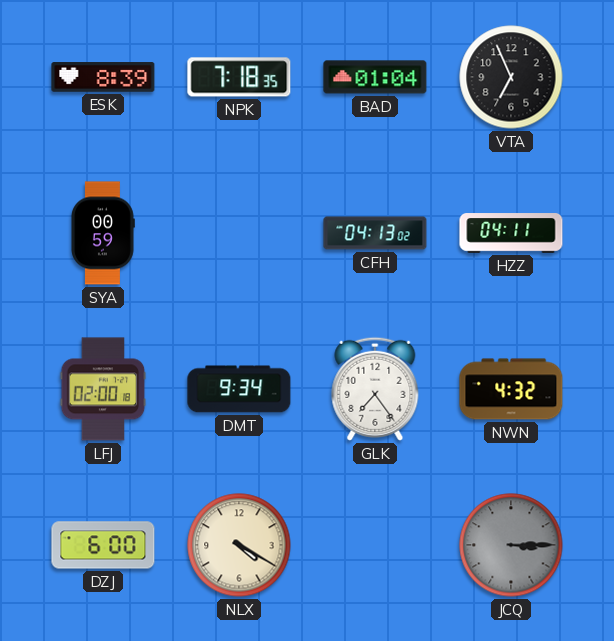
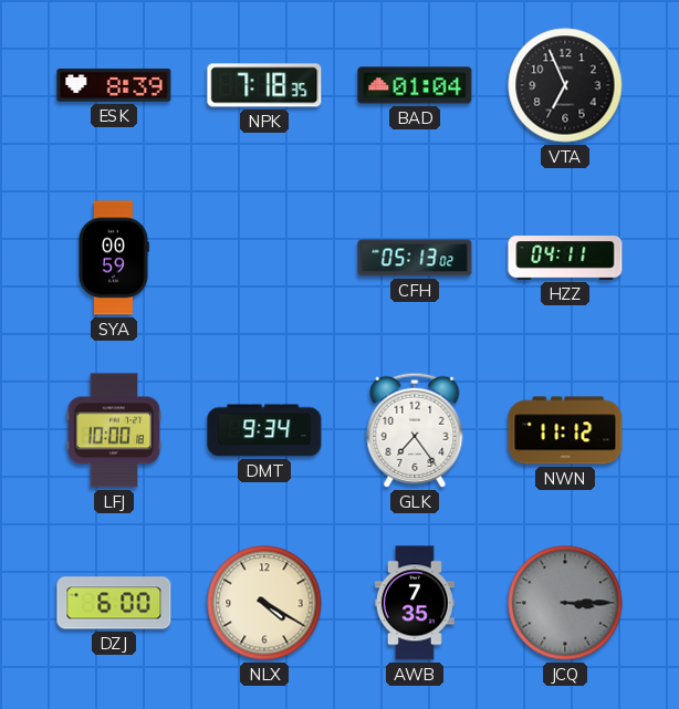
CFH: 04:13 -> 05:13 (415, 258)
LFJ: 02:00 -> 10:00 (114, 430)
NWN: 4:32 -> 11:12 (565, 430)
AWB: none -> 7:35 (415, 603)
